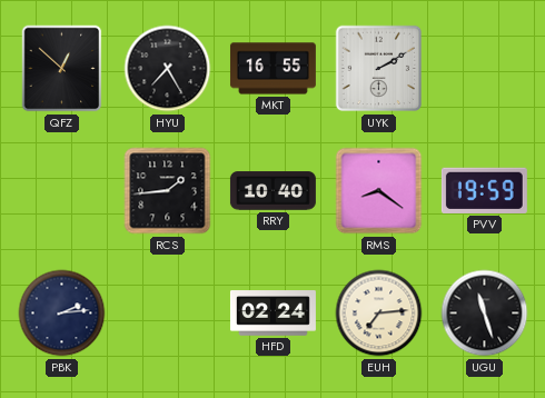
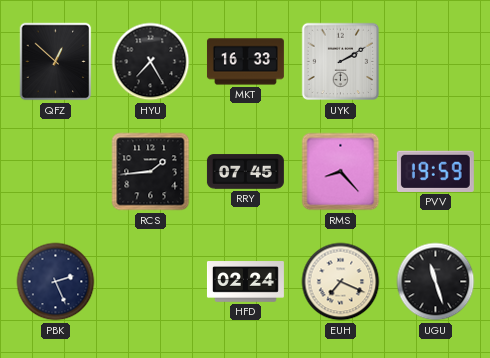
MKT: 16:55 -> 16:33 (245, 62)
RRY: 10:40 -> 07:45 (245, 172)
RMS: 8:21 -> 8:23 (341, 172)
PBK: 2:14 -> 2:26 (56, 282)
EUH: 7:14 -> 7:19 (341, 282)
